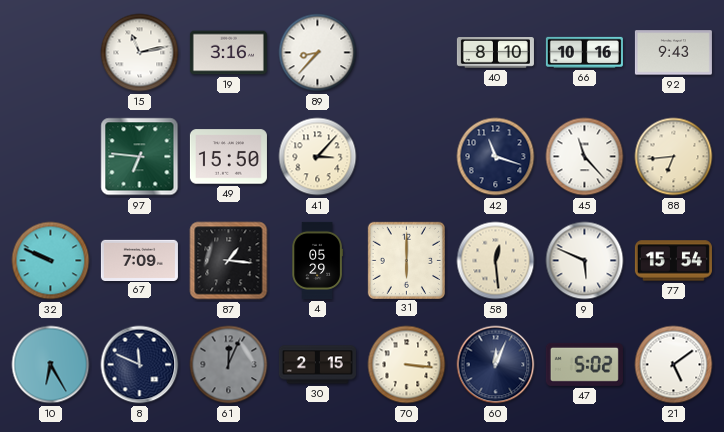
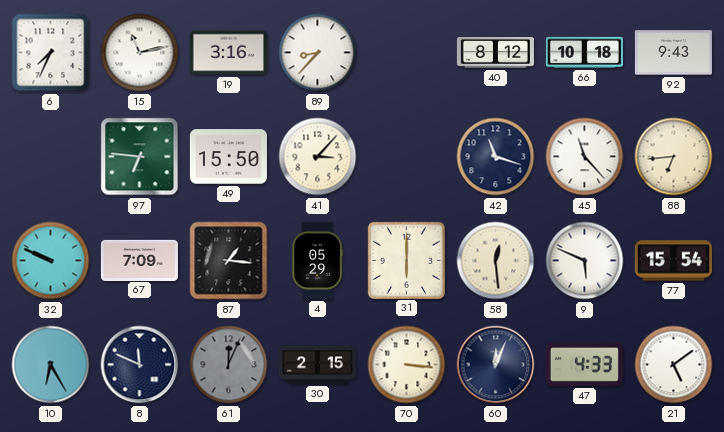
6: none -> 7:34 (51, 53)
40: 8:10 -> 8:12 (495, 53)
66: 10:16 -> 10:18 (584, 52)
47: 5:02 -> 4:33 (584, 364)
